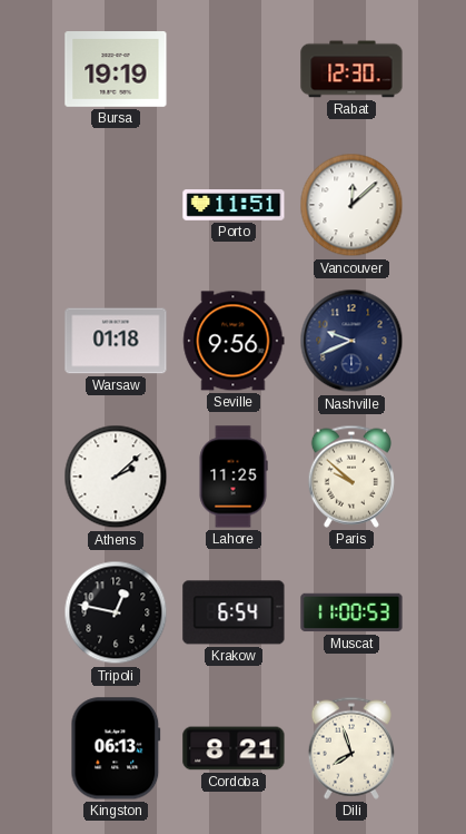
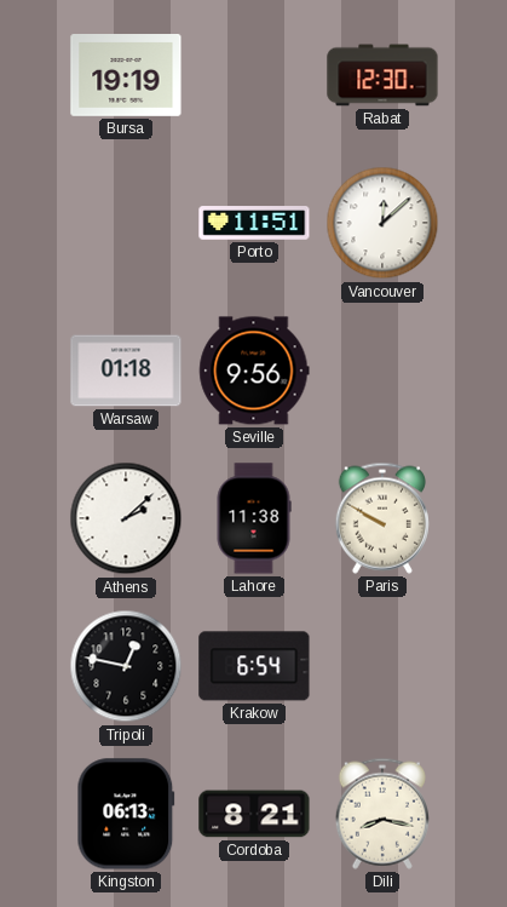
Nashville: 9:41 -> none (351, 341)
Lahore: 11:25 -> 11:38 (254, 518)
Paris: 9:52 -> 9:50 (382, 518)
Muscat: 11:00 -> none (351, 612)
Dili: 7:57 -> 8:17 (382, 814)
